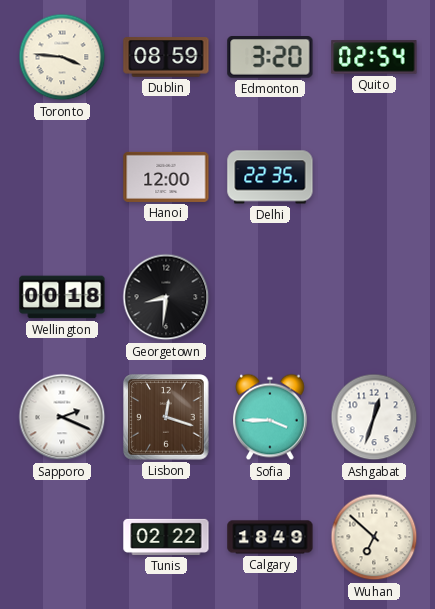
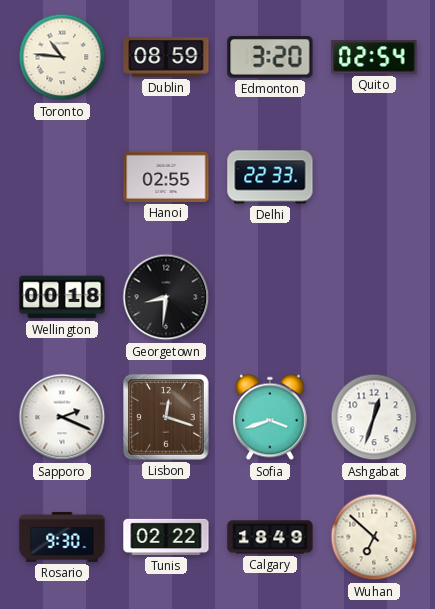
Toronto: 3:46 -> 10:46 (62, 57)
Hanoi: 12:00 -> 02:55 (166, 177)
Delhi: 22:35 -> 22:33 (270, 177)
Sofia: 3:45 -> 3:42 (271, 417)
Rosario: none -> 9:30 (62, 537)
